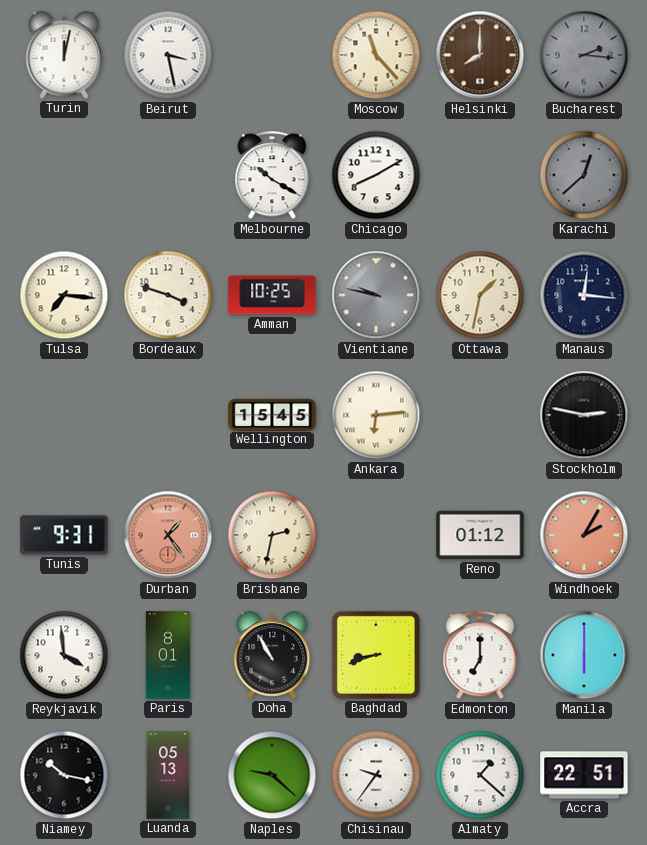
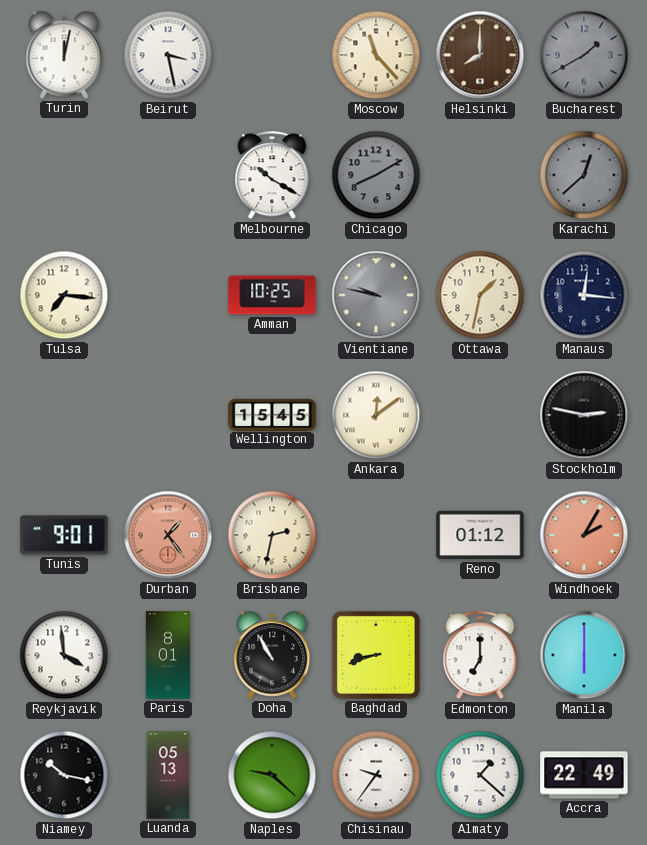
Bucharest: 2:16 -> 1:40 (584, 55)
Chicago dial: white -> grey (376, 175)
Bordeaux: 3:48 -> none (168, 295)
Ankara: 6:14 -> 12:09 (376, 415)
Tunis: 9:31 -> 9:01 (64, 535)
Accra: 22:51 -> 22:49 (584, 775)
